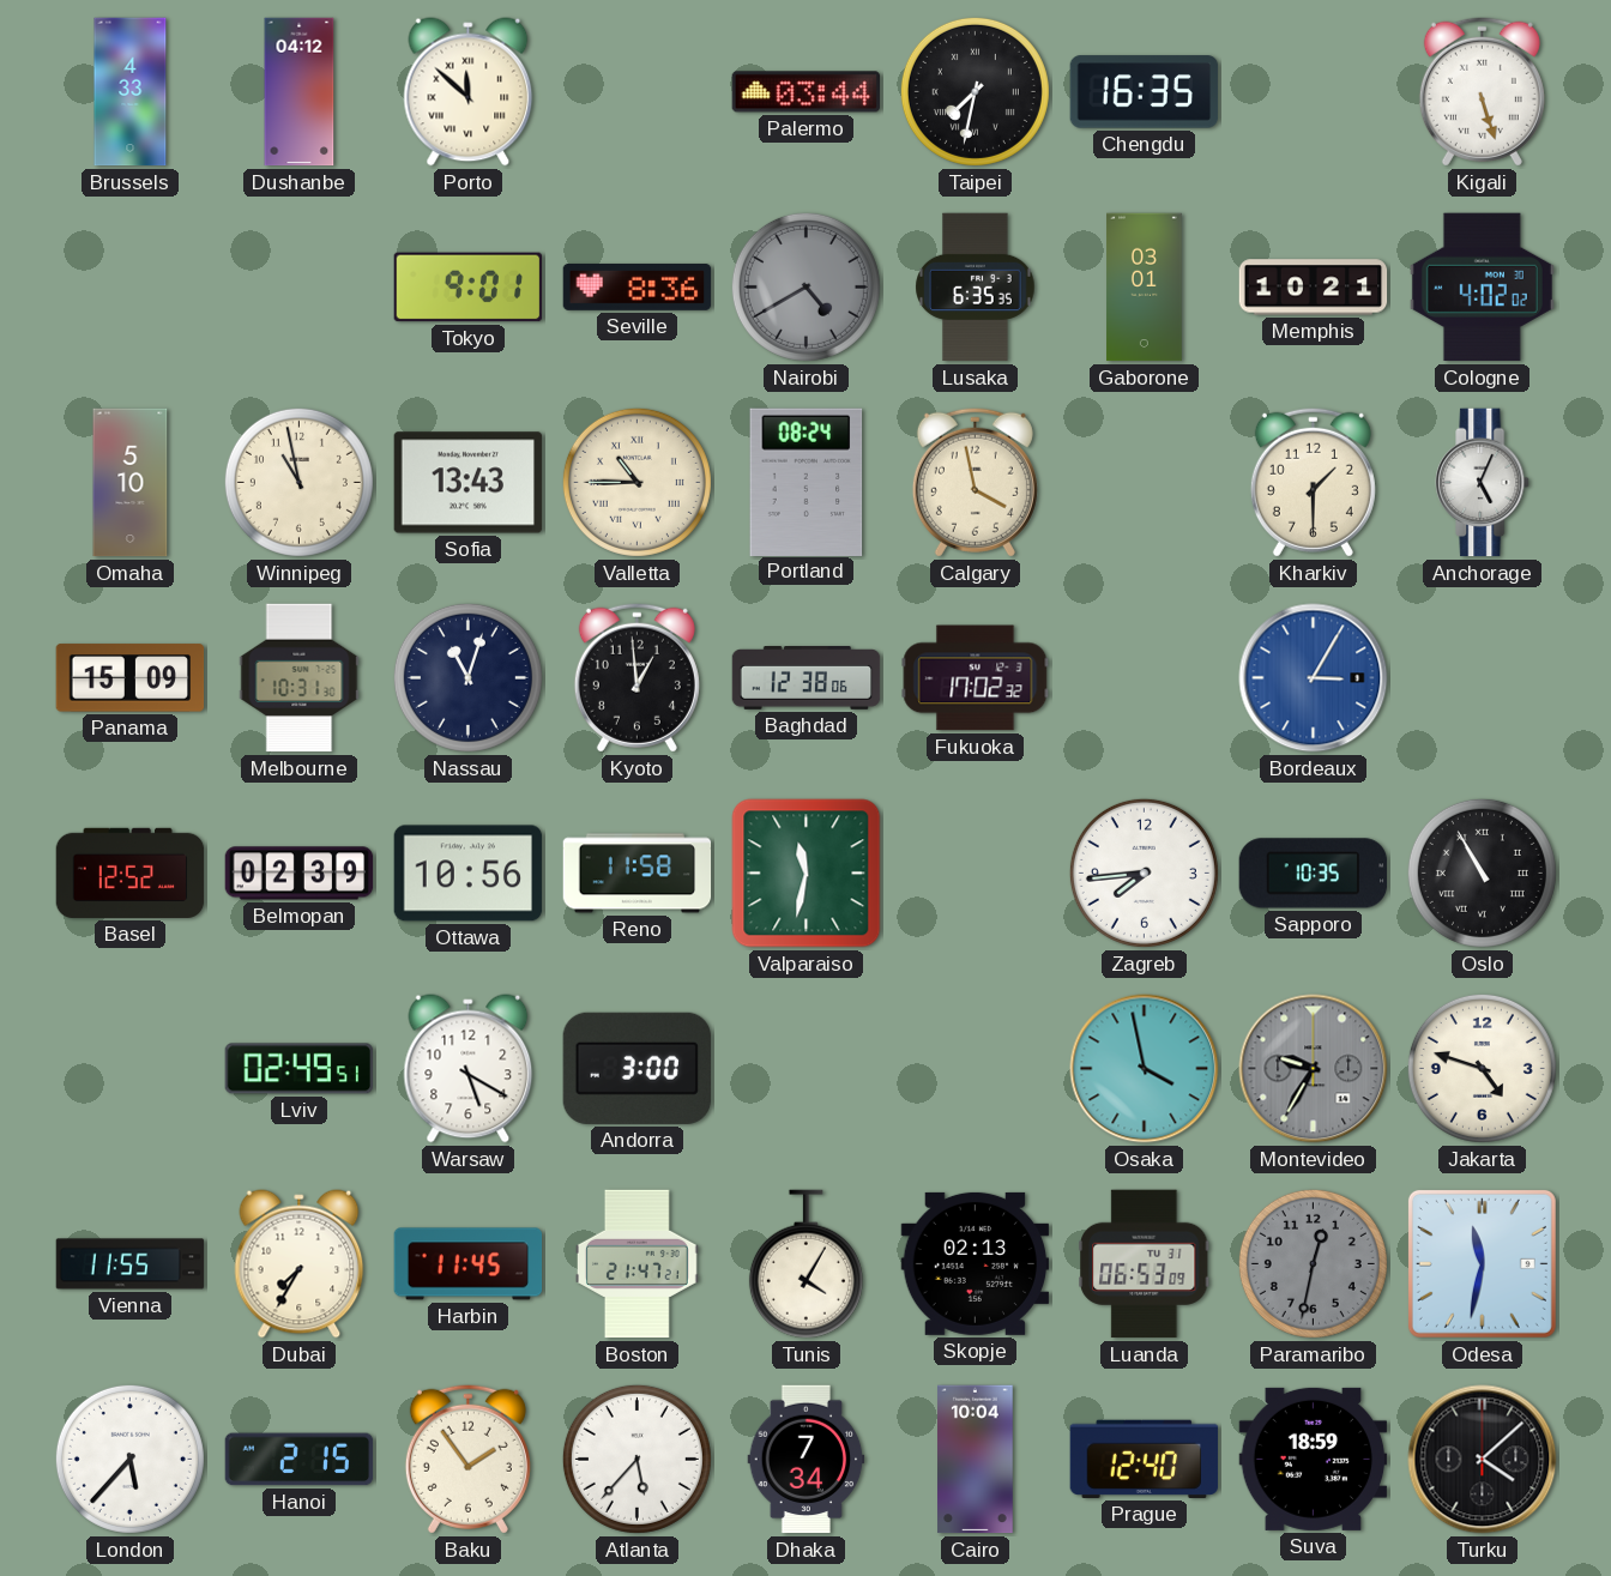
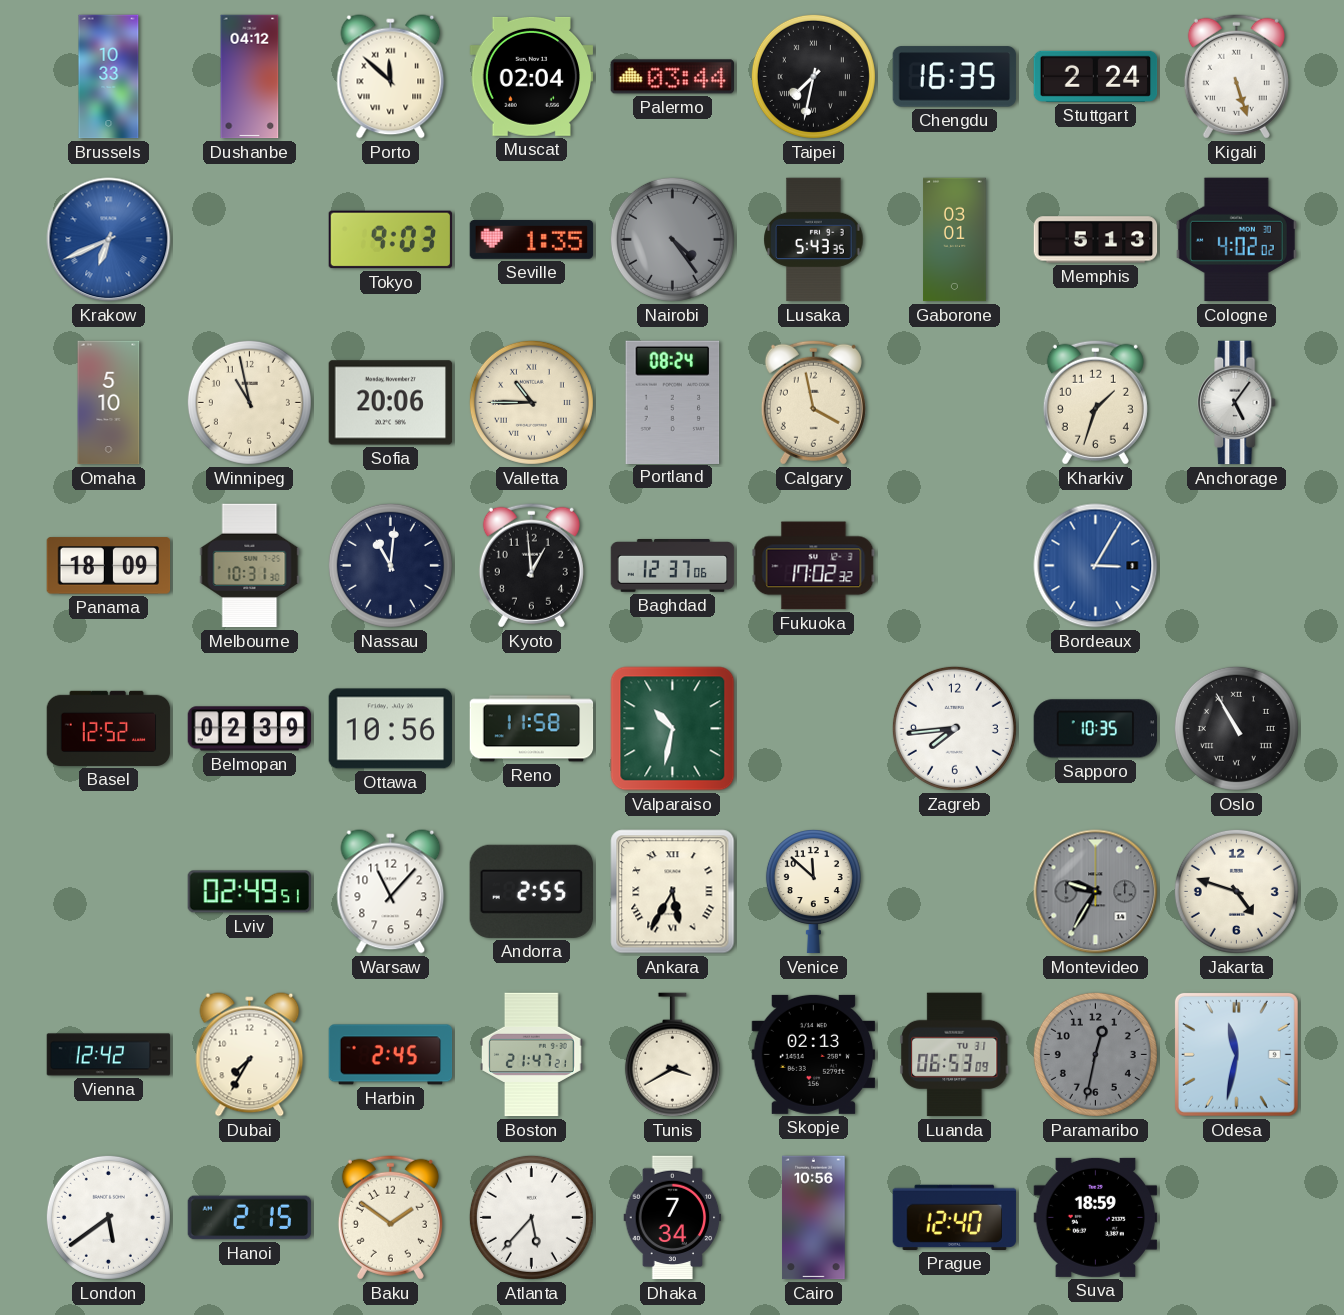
Brussels: 4:33 -> 10:33 (109, 77)
Muscat: none -> 02:04 (532, 76)
Stuttgart: none -> 2:24 (1096, 76)
Krakow: none -> 6:41 (109, 240)
Tokyo: 9:01 -> 9:03 (391, 240)
Seville: 8:36 -> 1:35 (532, 239)
Nairobi: 4:40 -> 4:24 (672, 239)
Lusaka: 6:35 -> 5:43 (814, 240)
Memphis: 10:21 -> 5:13 (1096, 240)
Sofia: 13:43 -> 20:06 (391, 403)
Kharkiv: 1:30 -> 1:33 (1095, 402)
Anchorage: 5:04 -> 5:06 (1237, 403)
Panama: 15:09 -> 18:09 (109, 566)
Nassau: 11:03 -> 11:01 (390, 565)
Baghdad: 12:38 -> 12:37 (673, 566)
Valparaiso: 11:32 -> 10:32 (673, 729)
Warsaw: 5:20 -> 11:07 (391, 892)
Andorra: 3:00 -> 2:55 (531, 891)
Ankara: none -> 5:35 (673, 892)
Venice: none -> 11:52 (813, 892)
Osaka: 3:58 -> none (1145, 1069)
Vienna: 11:55 -> 12:42 (109, 1055)
Harbin: 11:45 -> 2:45 (391, 1055)
Tunis: 4:05 -> 3:40 (672, 1055)
London: 5:37 -> 5:39 (108, 1217)
Baku: 1:54 -> 1:51 (390, 1217)
Cairo: 10:04 -> 10:56 (814, 1218)
Turku: 4:08 -> none (1483, 1460)
